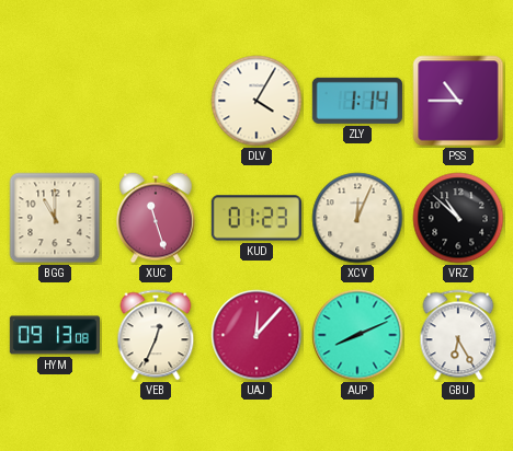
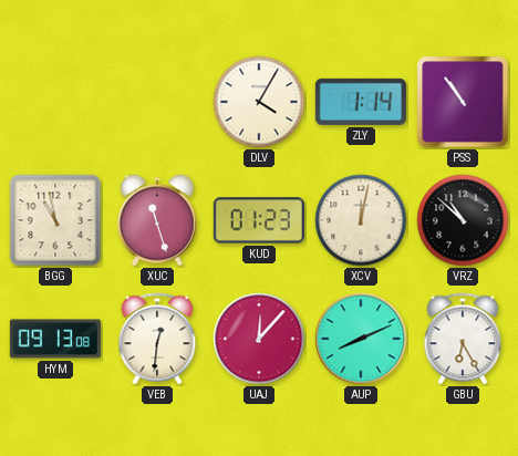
PSS: 10:45 -> 10:54 (463, 102)
BGG: 11:00 -> 10:58 (55, 220)
XCV: 12:04 -> 12:02 (361, 220)
VEB: 12:34 -> 12:31 (157, 339)
